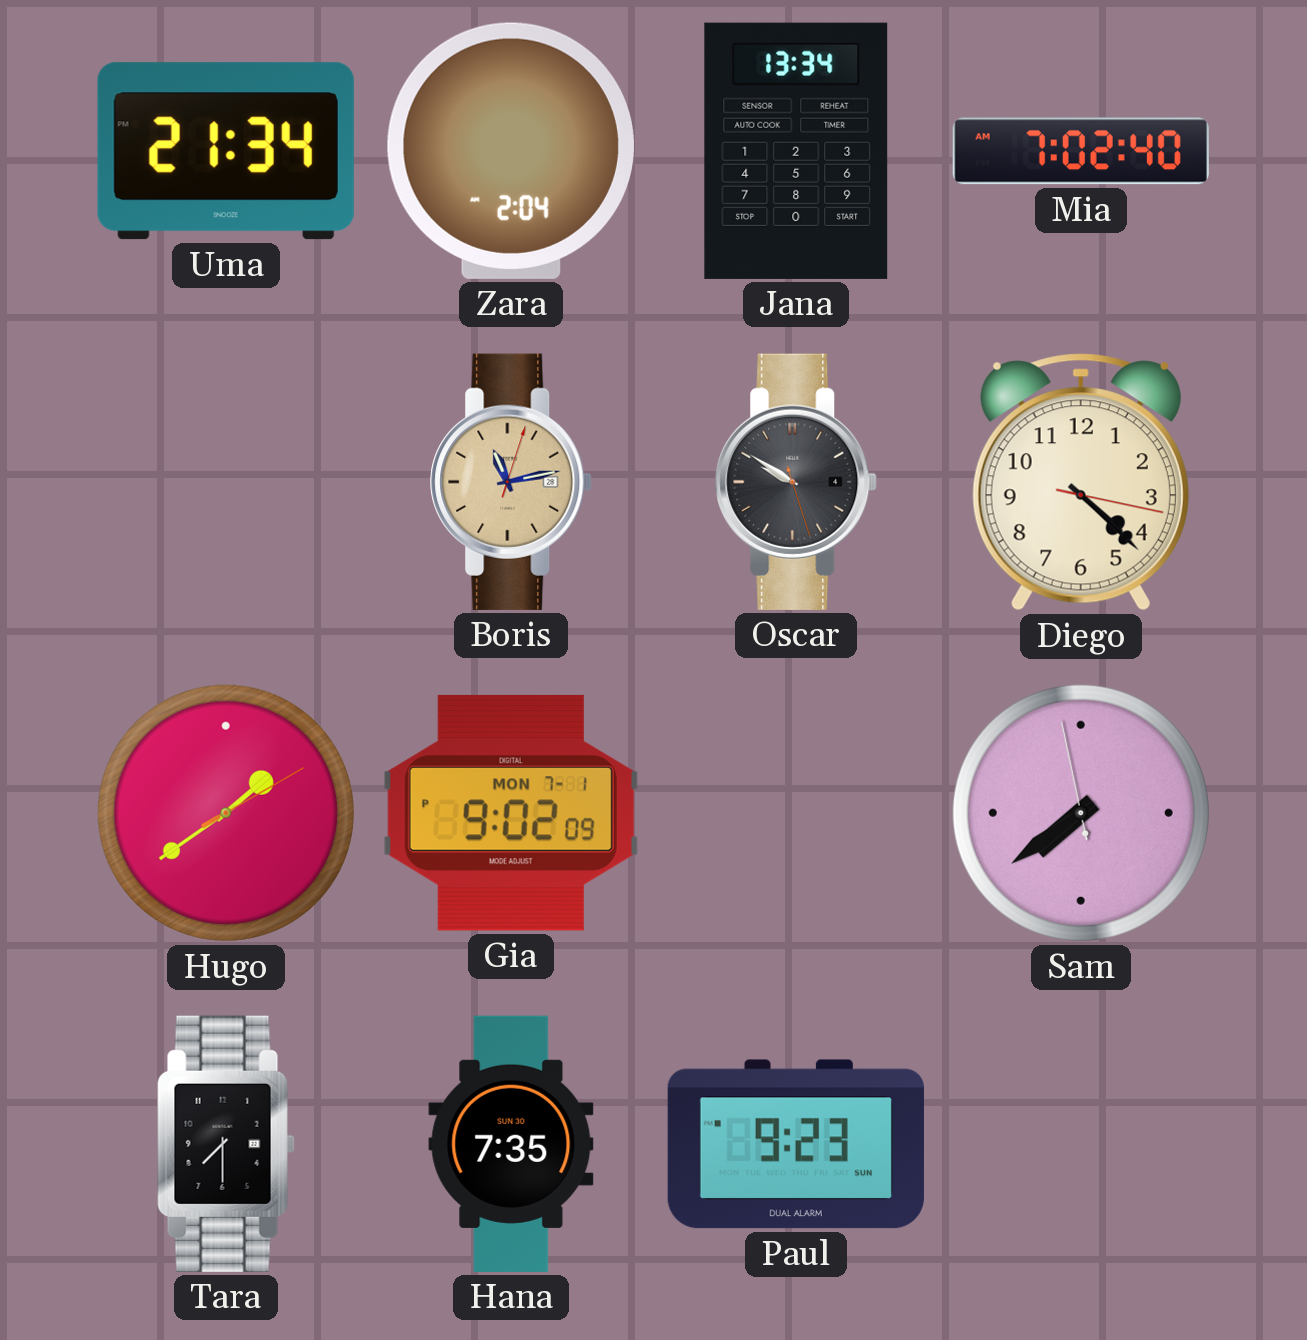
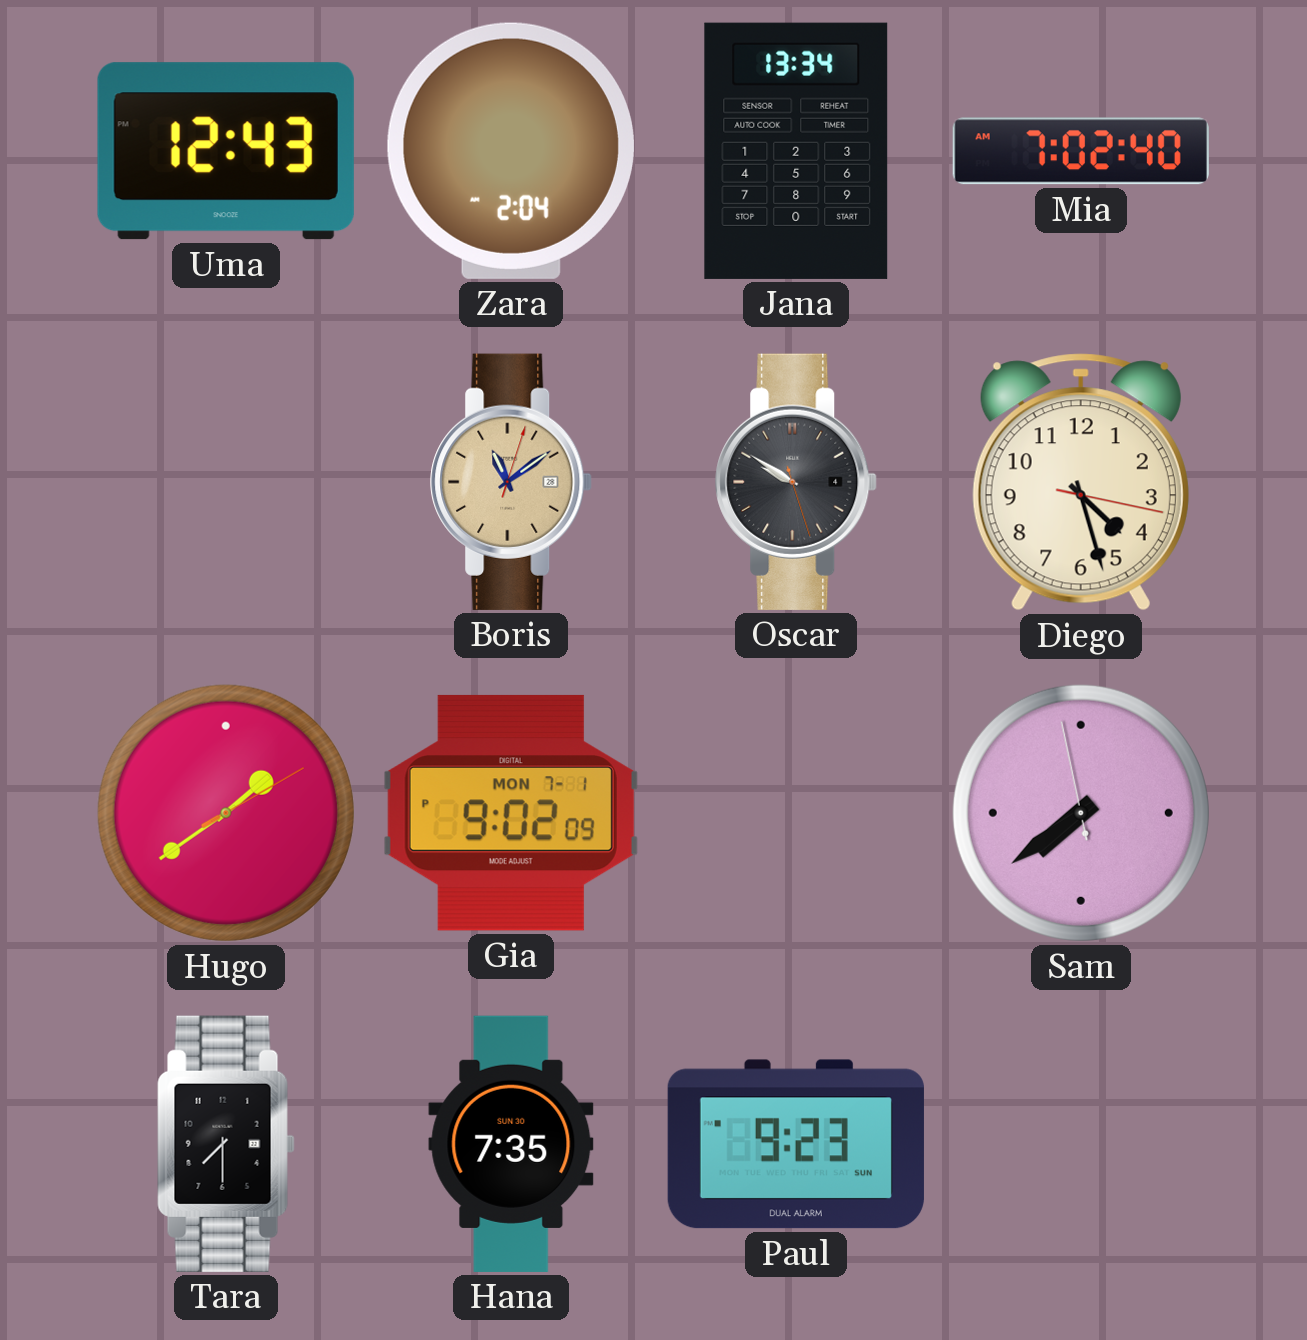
Uma: 21:34 -> 12:43 (226, 151)
Boris: 11:13 -> 11:09 (511, 482)
Diego: 4:22 -> 4:27 (1081, 482)
